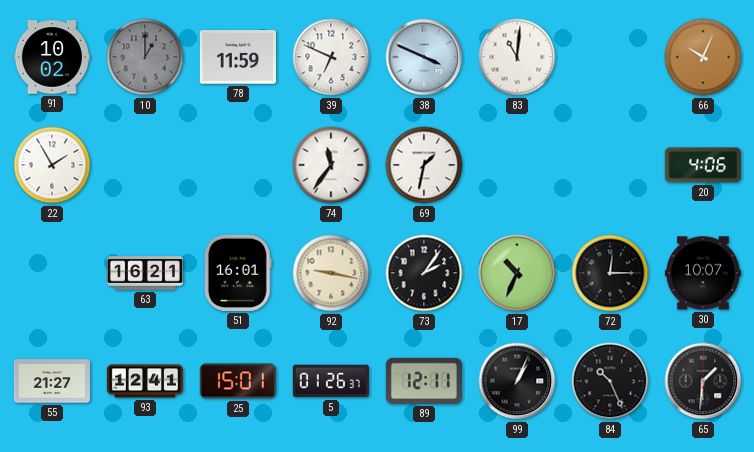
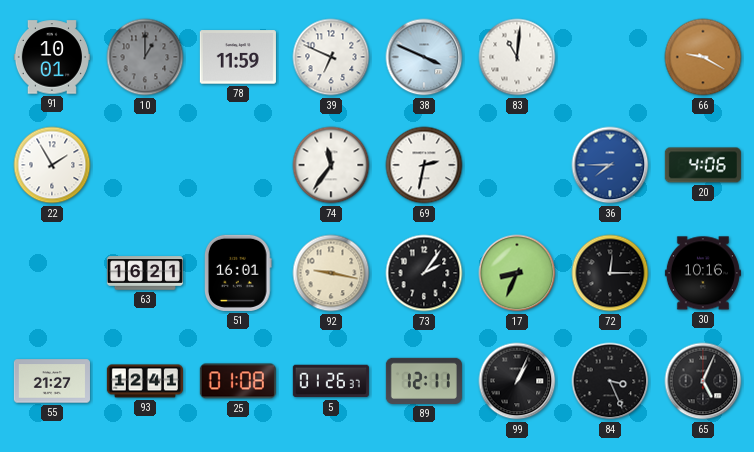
91: 10:02 -> 10:01 (52, 57)
66: 10:04 -> 9:20 (703, 57)
69: 1:32 -> 2:32 (424, 165)
36: none -> 7:45 (610, 165)
17: 10:34 -> 8:34 (517, 273)
30: 10:07 -> 10:16 (703, 273)
25: 15:01 -> 01:08 (238, 381)
84: 10:26 -> 3:26 (610, 381)
65: 1:31 -> 5:04 (703, 381)
